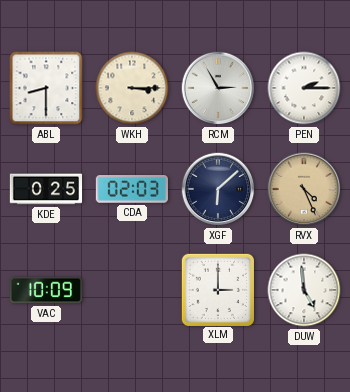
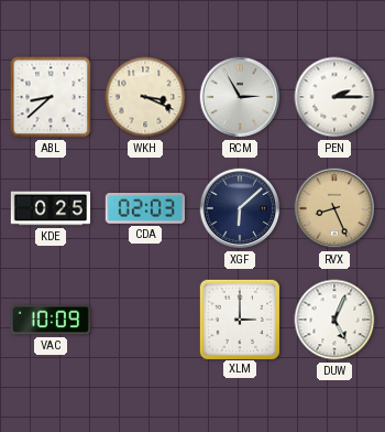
ABL: 8:30 -> 8:38 (51, 97)
WKH: 3:15 -> 3:19 (145, 97)
RVX: 4:26 -> 8:26 (334, 208)
DUW: 4:59 -> 5:04 (334, 320)
